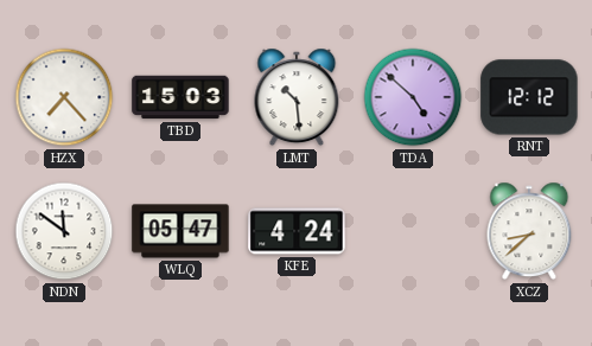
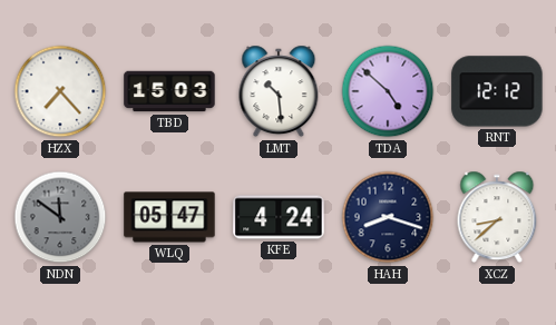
NDN dial: white -> grey (60, 217)
HAH: none -> 8:18 (388, 217)
